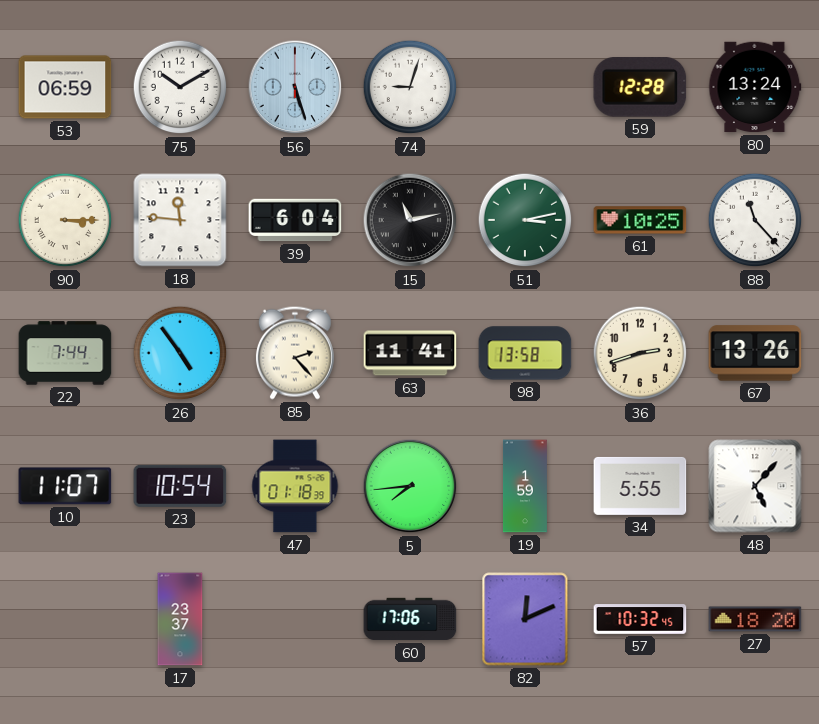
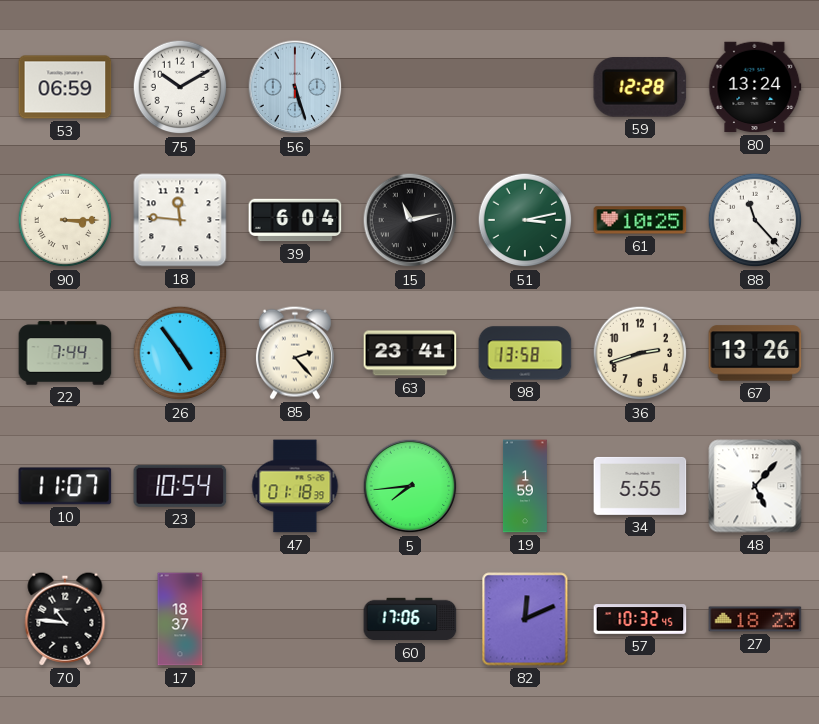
74: 9:03 -> none (410, 87)
63: 11:41 -> 23:41 (410, 353)
70: none -> 10:46 (65, 619)
17: 23:37 -> 18:37 (180, 619)
27: 18:20 -> 18:23 (755, 619)
